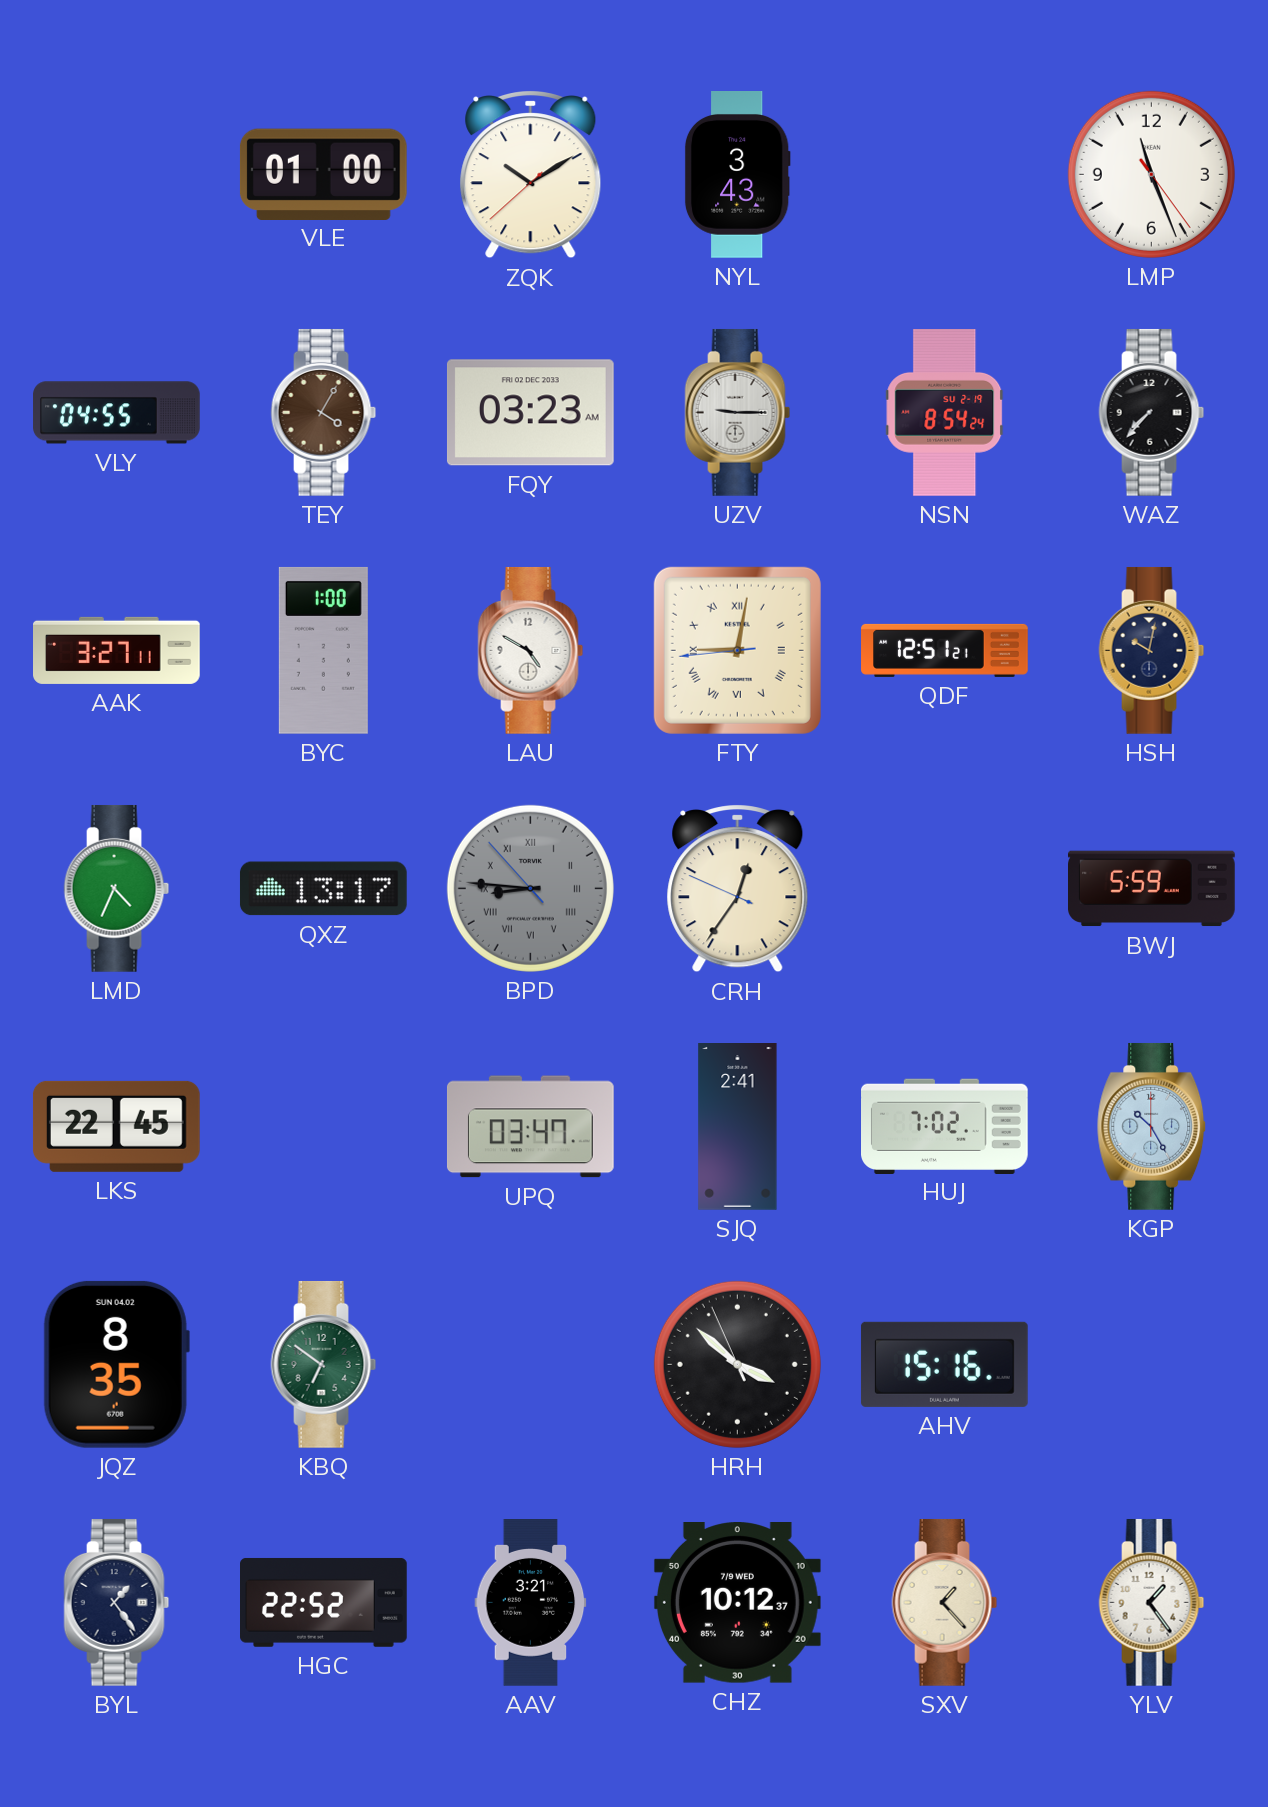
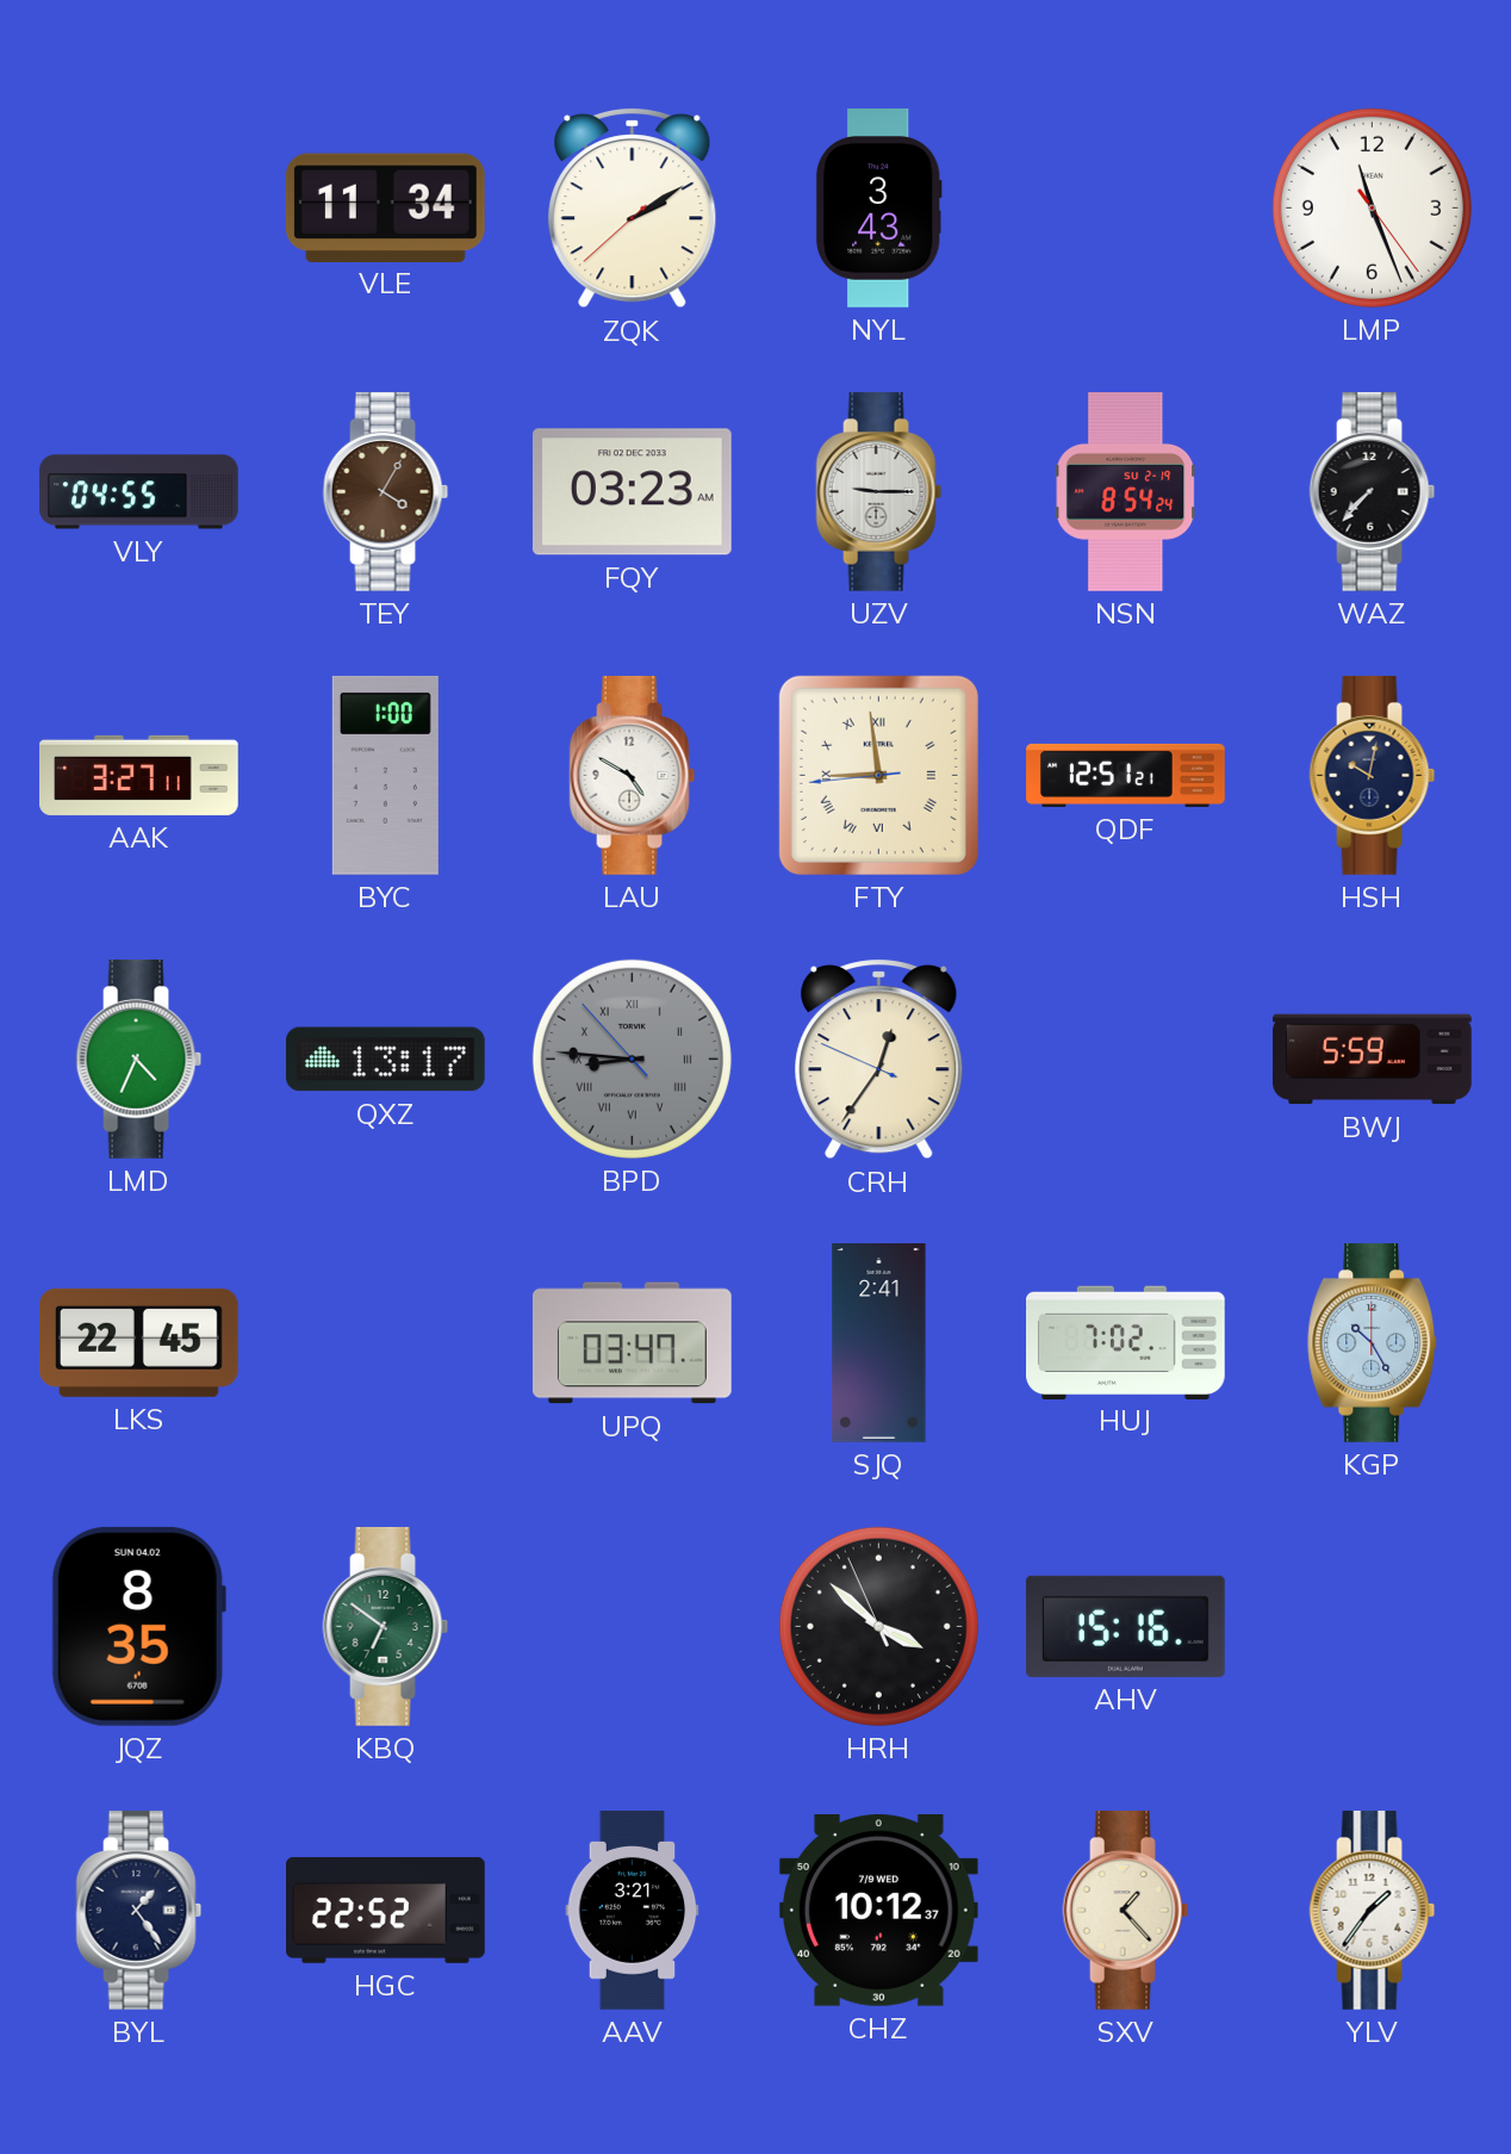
VLE: 01:00 -> 11:34 (385, 207)
ZQK: 10:09 -> 2:09 (633, 209)
FTY: 9:01 -> 8:58 (878, 775)
YLV: 1:24 -> 1:36 (1373, 1910)
